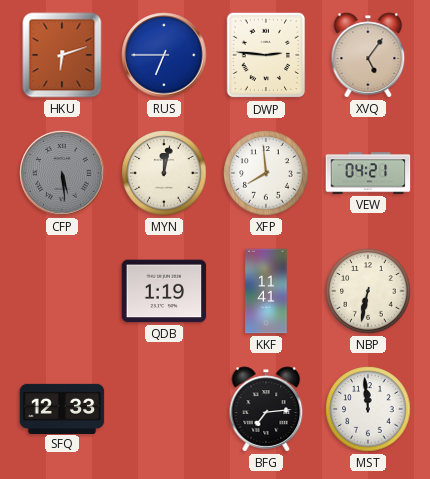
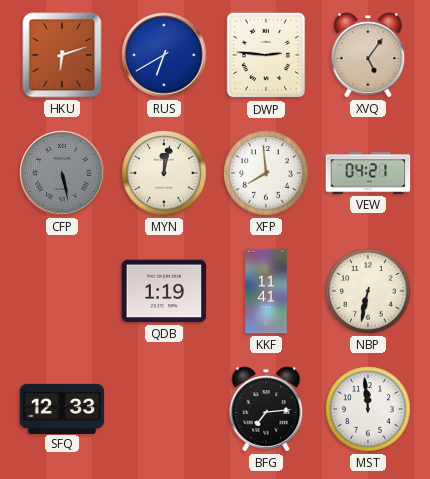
RUS: 6:45 -> 6:40 (164, 55)
CFP: 5:29 -> 5:28 (62, 173)
